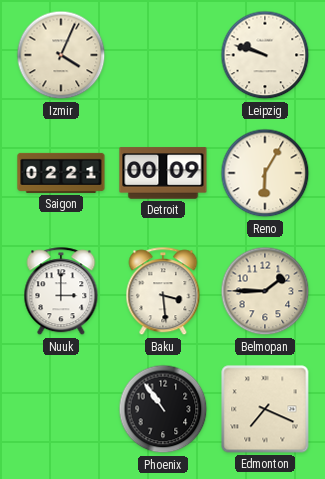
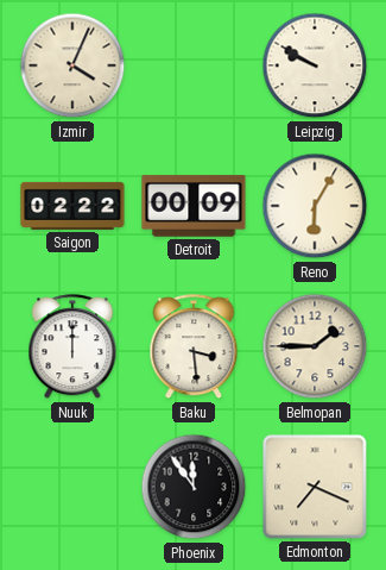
Leipzig: 9:48 -> 9:50 (315, 65)
Saigon: 02:21 -> 02:22 (72, 206)
Nuuk: 3:00 -> 12:00 (72, 347)
Phoenix: 10:54 -> 11:54 (194, 487)
